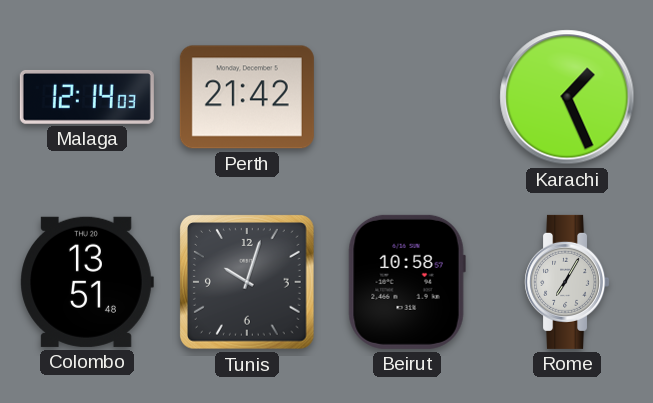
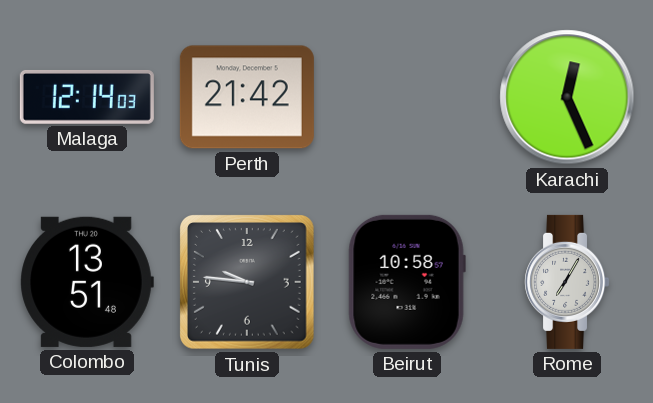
Karachi: 1:26 -> 12:26 (567, 97)
Tunis: 10:03 -> 9:46 (248, 283)
